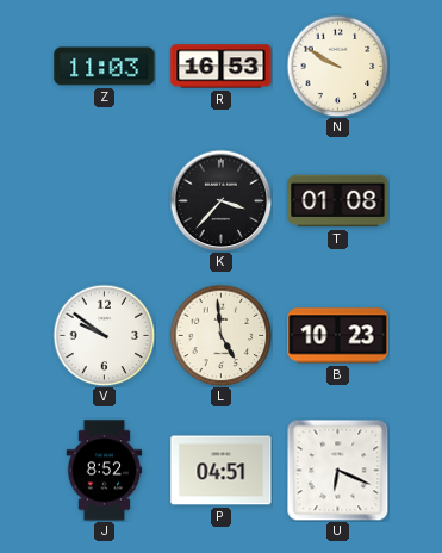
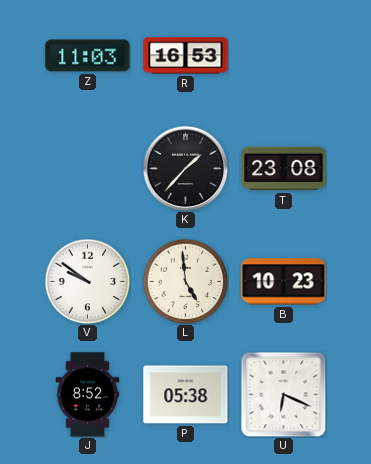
N: 9:50 -> none (337, 66)
K: 3:37 -> 1:37 (185, 168)
T: 01:08 -> 23:08 (284, 169)
P: 04:51 -> 05:38 (186, 395)
